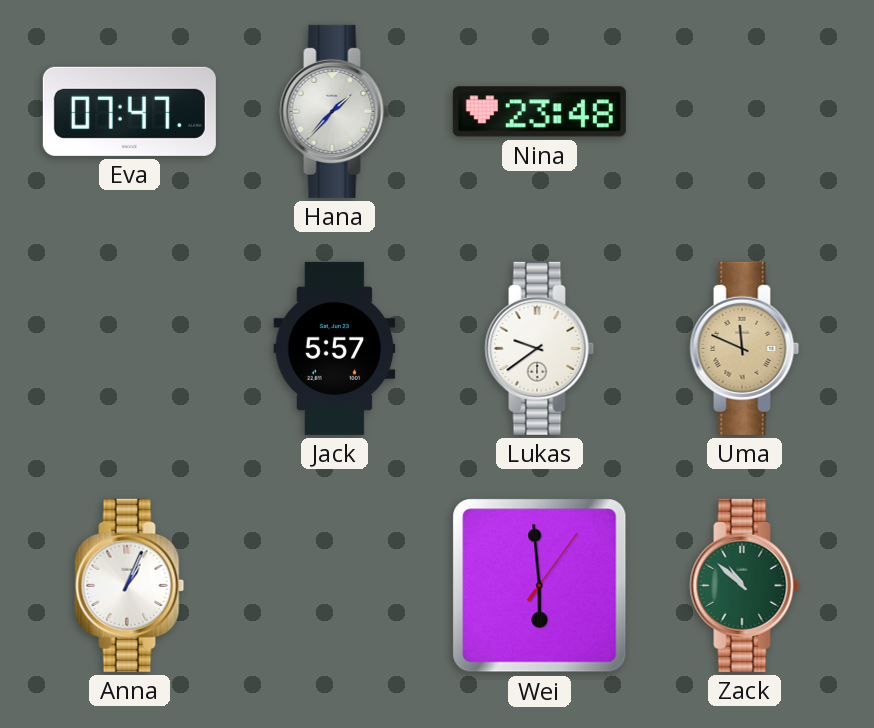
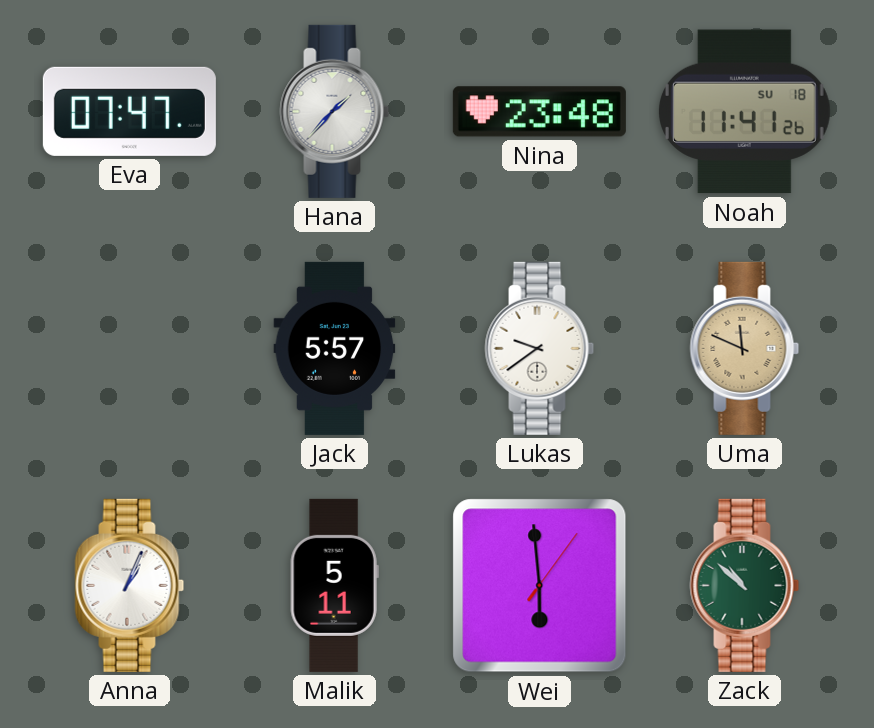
Noah: none -> 11:41 (744, 112)
Malik: none -> 5:11 (334, 585)
